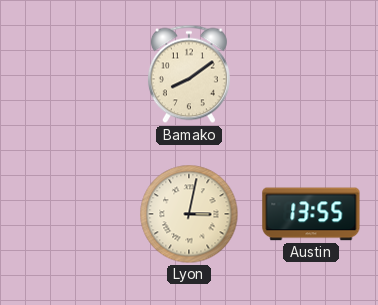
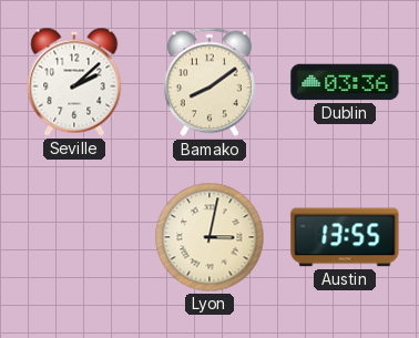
Seville: none -> 2:08 (74, 82)
Dublin: none -> 03:36 (345, 82)
